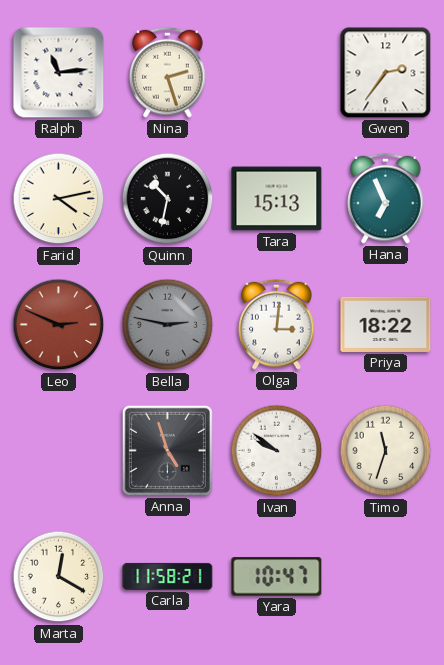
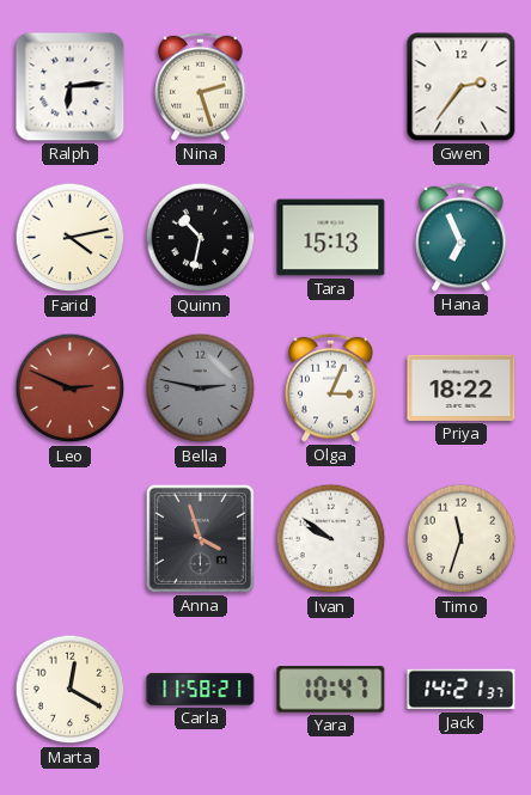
Ralph: 11:14 -> 6:14 (71, 87)
Olga: 3:01 -> 3:04 (331, 387)
Anna: 4:57 -> 3:57 (200, 538)
Jack: none -> 14:21 (462, 690)
